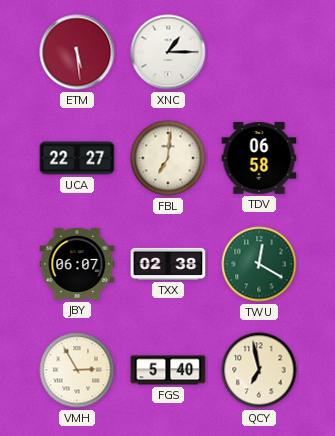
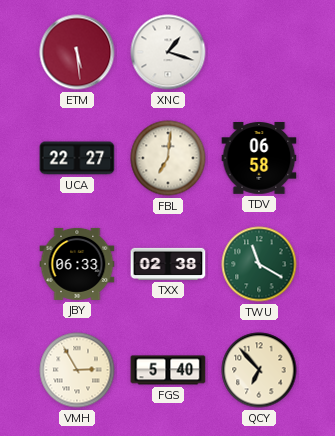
XNC: 1:15 -> 1:18 (168, 52)
JBY: 06:07 -> 06:33 (77, 264)
TWU: 12:20 -> 11:20 (259, 264)
QCY: 6:58 -> 6:53 (259, 370)
